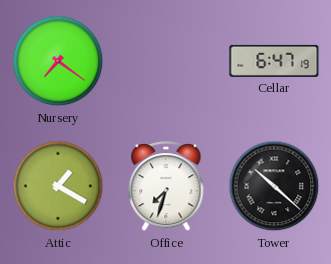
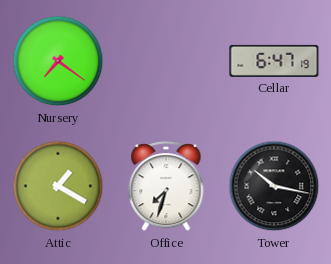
Tower: 10:22 -> 10:17 (274, 186)
